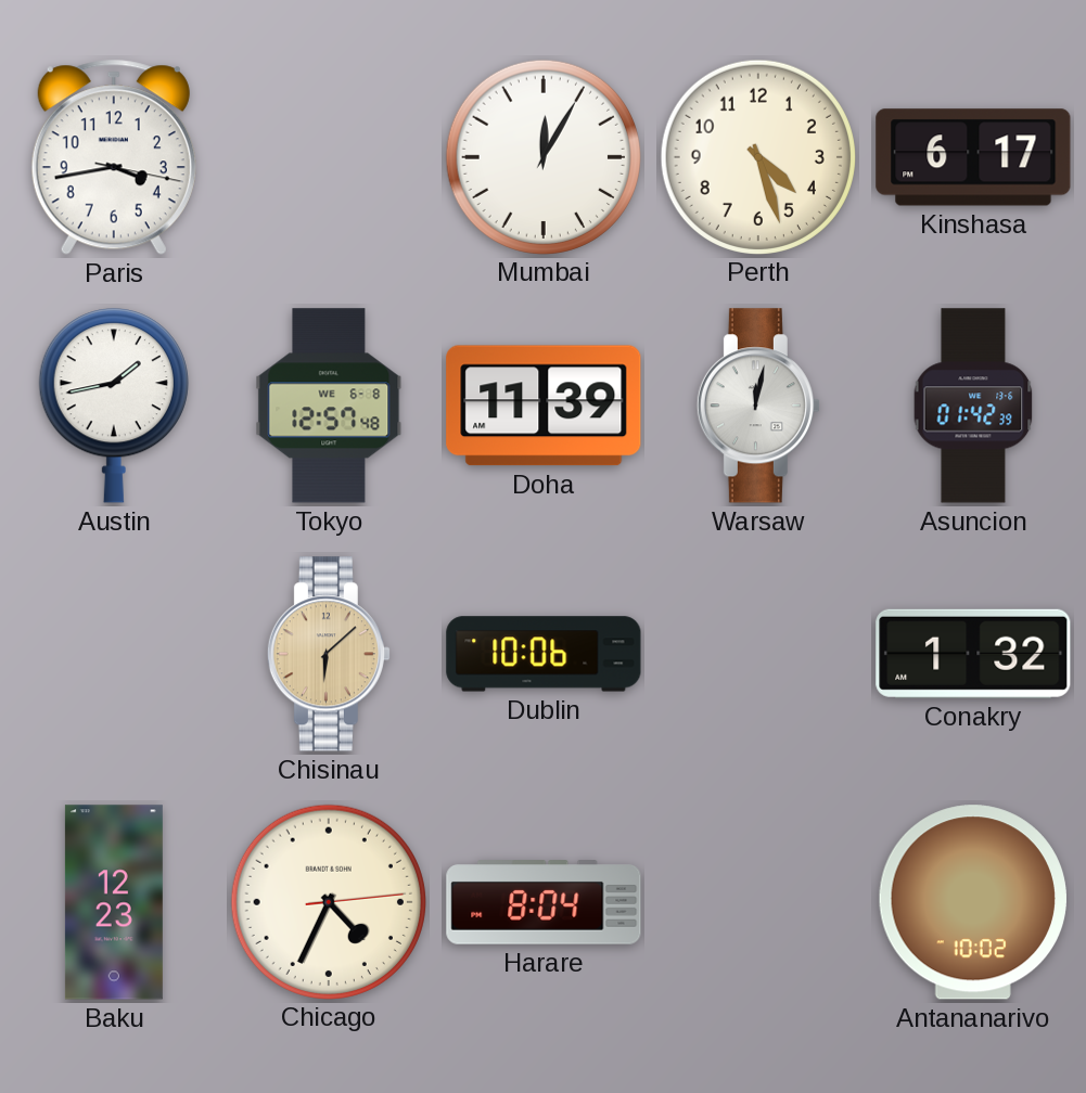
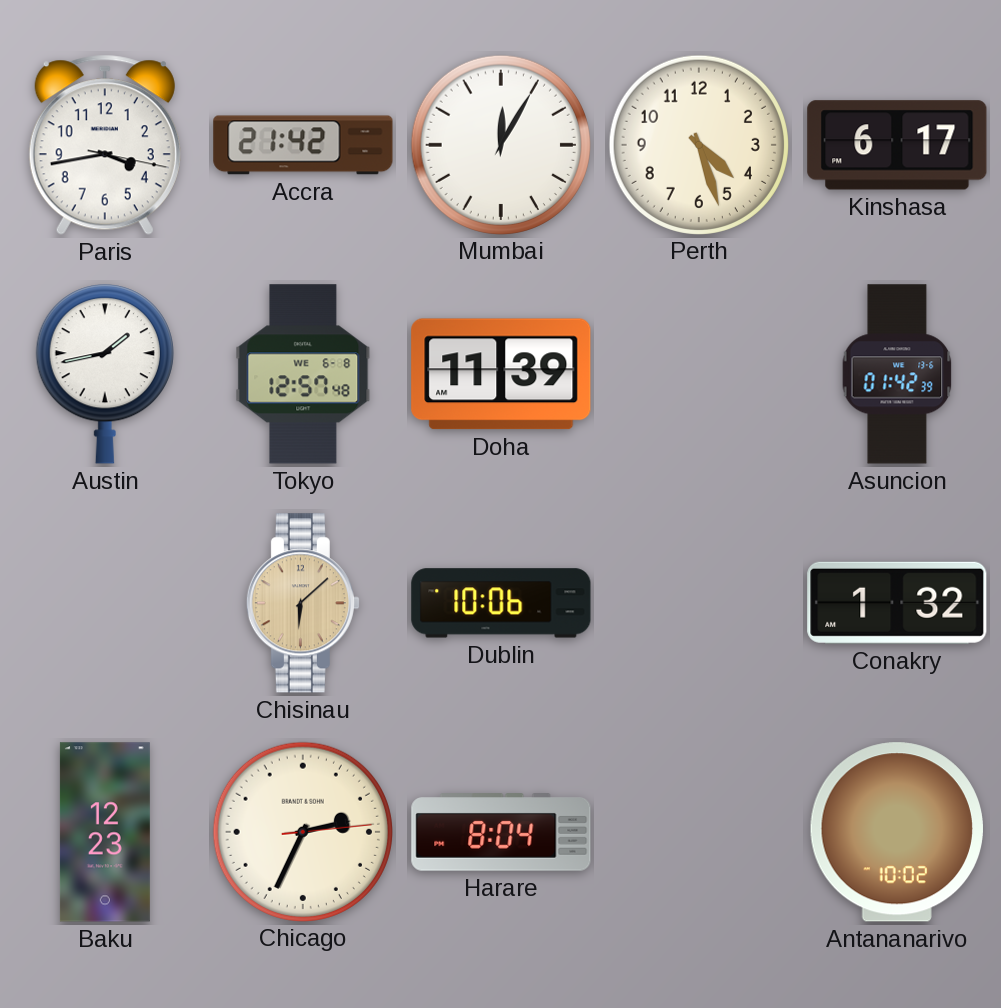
Accra: none -> 21:42 (303, 145)
Warsaw: 12:02 -> none (758, 406)
Chicago: 4:34 -> 2:34 (302, 831)
